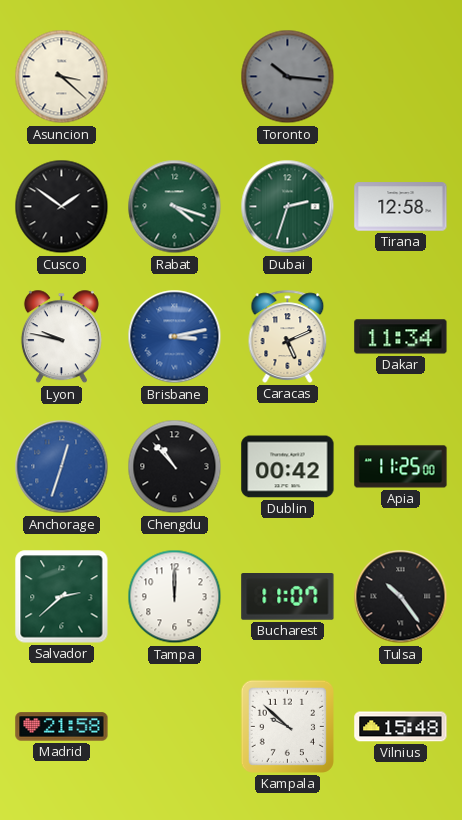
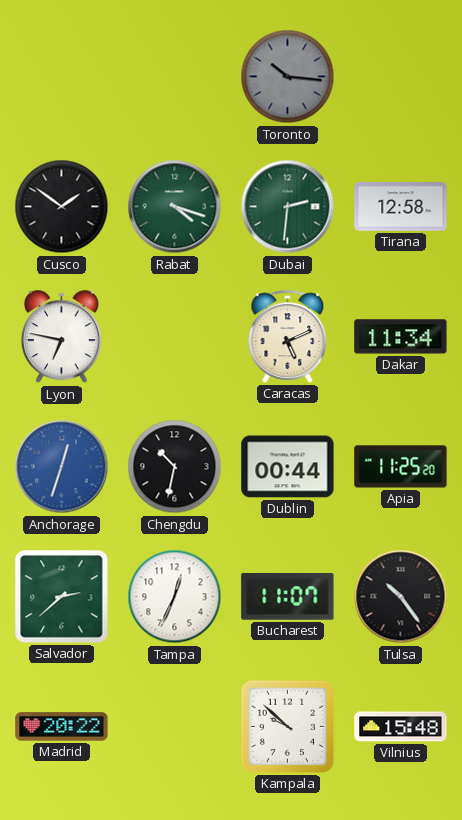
Asuncion: 3:22 -> none (62, 77)
Dubai: 2:33 -> 2:31 (288, 207)
Lyon: 9:47 -> 6:47 (61, 337)
Brisbane: 3:13 -> none (175, 337)
Chengdu: 10:53 -> 10:32 (175, 467)
Dublin: 00:42 -> 00:44 (288, 467)
Apia: 11:25:00 -> 11:25:20 (401, 467)
Tampa: 12:00 -> 12:34 (175, 597)
Madrid: 21:58 -> 20:22 (62, 727)
